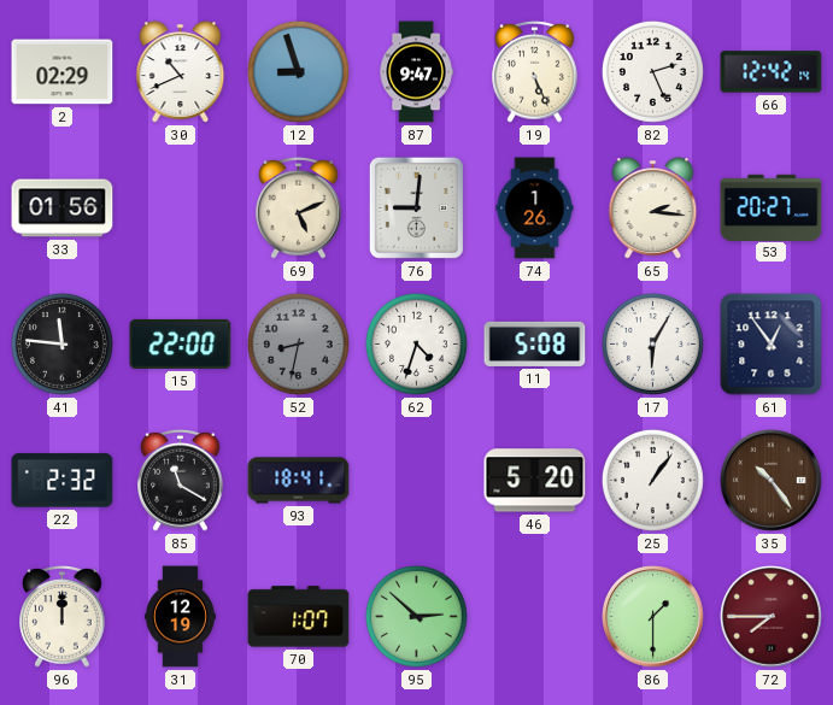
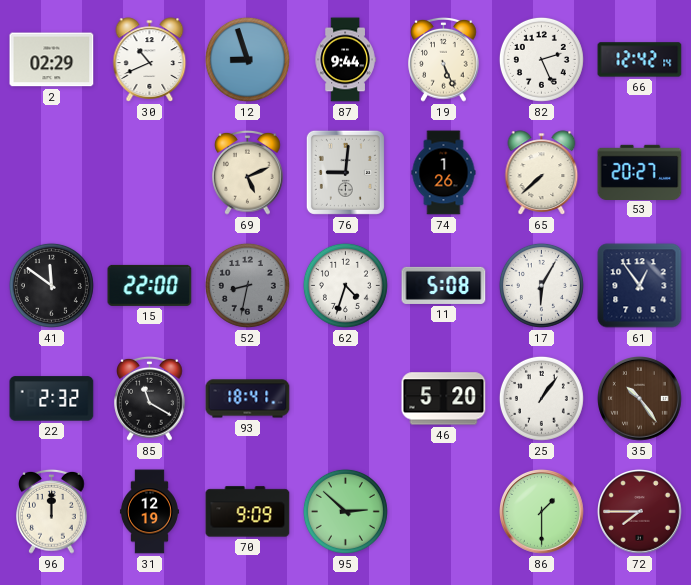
87: 9:47 -> 9:44 (345, 60)
33: 01:56 -> none (63, 208)
65: 2:16 -> 7:38 (542, 173)
41: 11:46 -> 11:51 (51, 285)
70: 1:07 -> 9:09 (248, 512)
